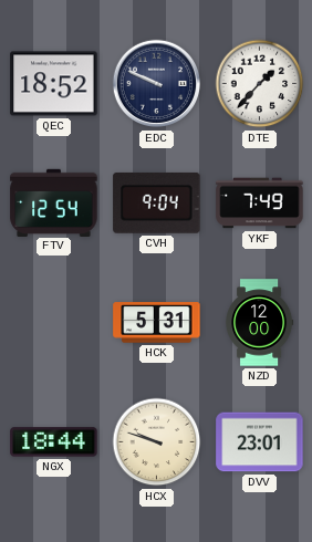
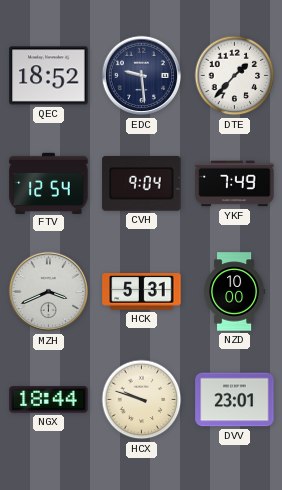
EDC: 9:49 -> 9:29 (142, 76)
MZH: none -> 3:41 (49, 292)
NZD: 12:00 -> 10:00 (235, 292)
